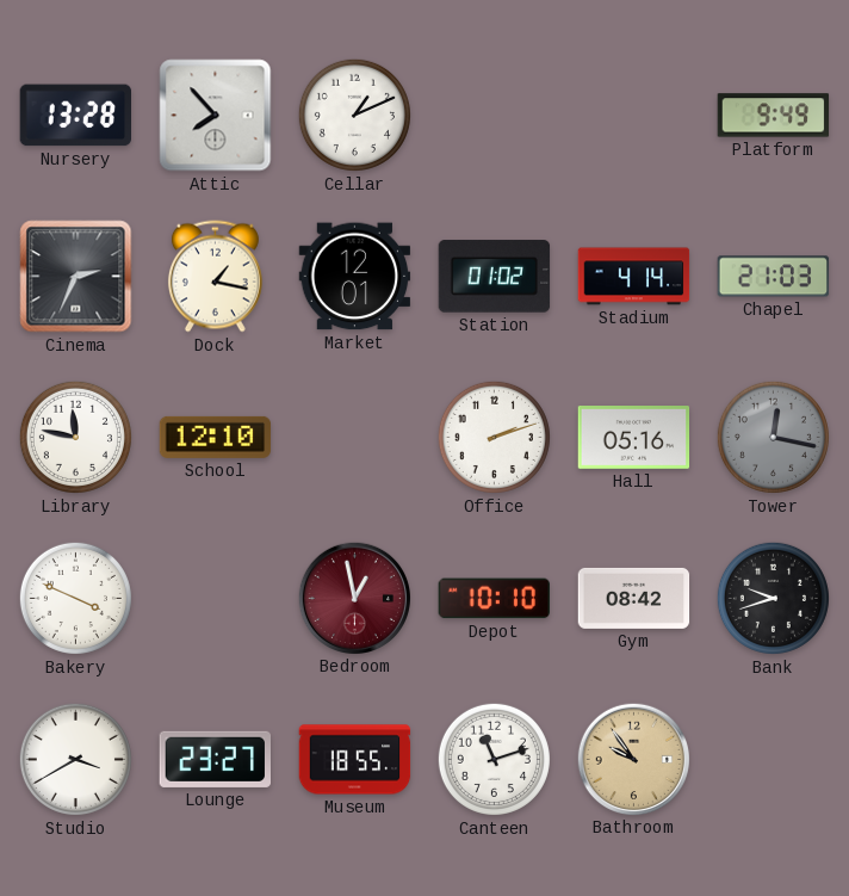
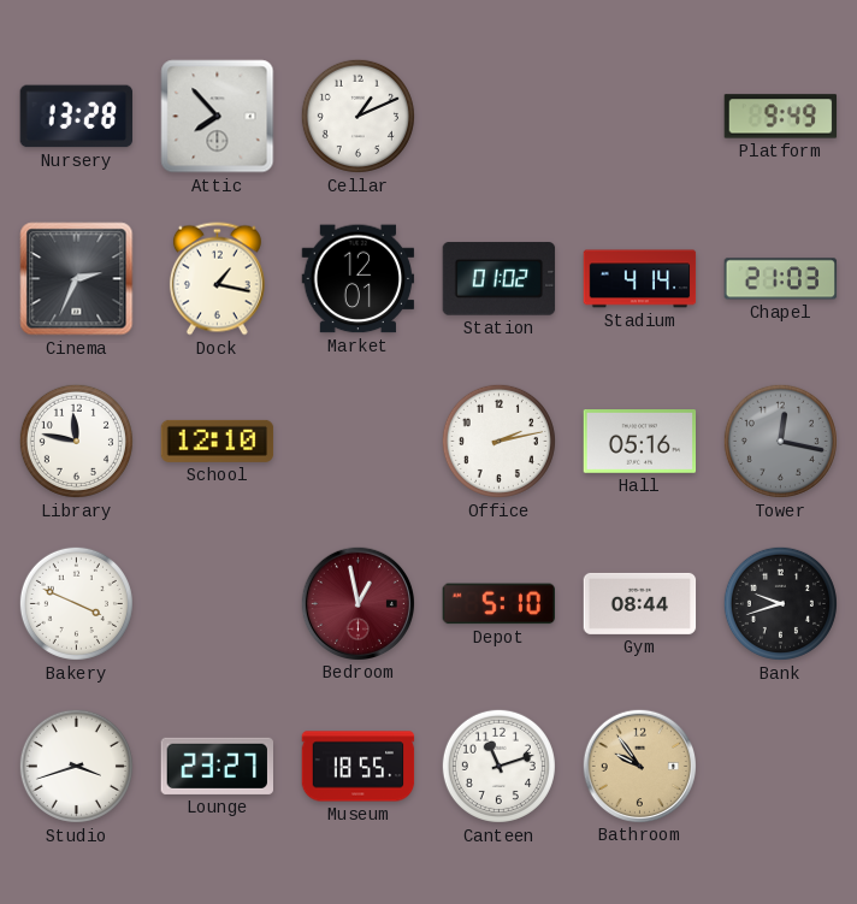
Office: 2:12 -> 2:13 (498, 441)
Depot: 10:10 -> 5:10 (498, 604)
Gym: 08:42 -> 08:44 (640, 603)
Studio: 3:40 -> 3:42 (76, 766)
